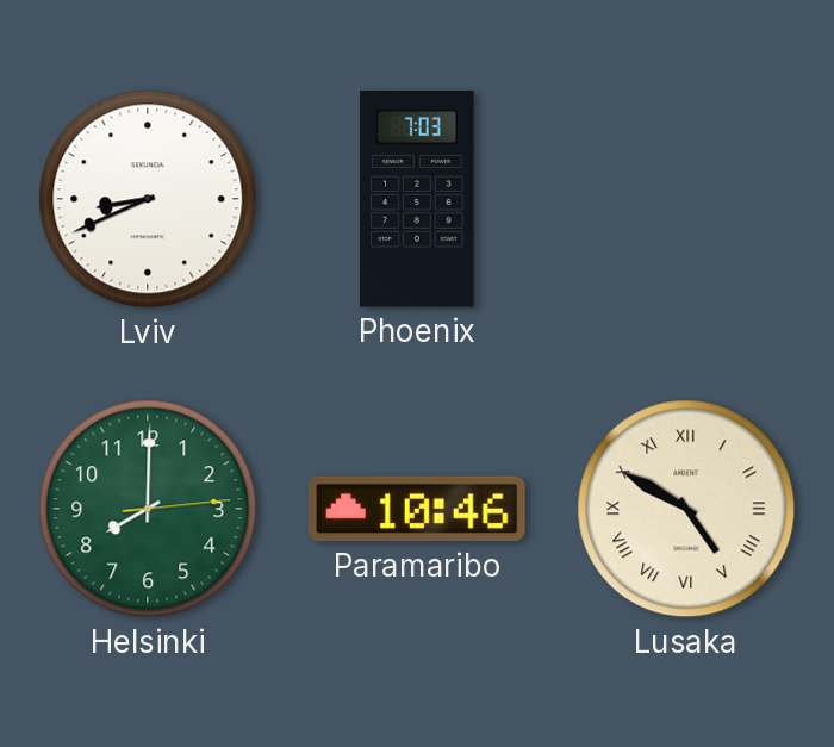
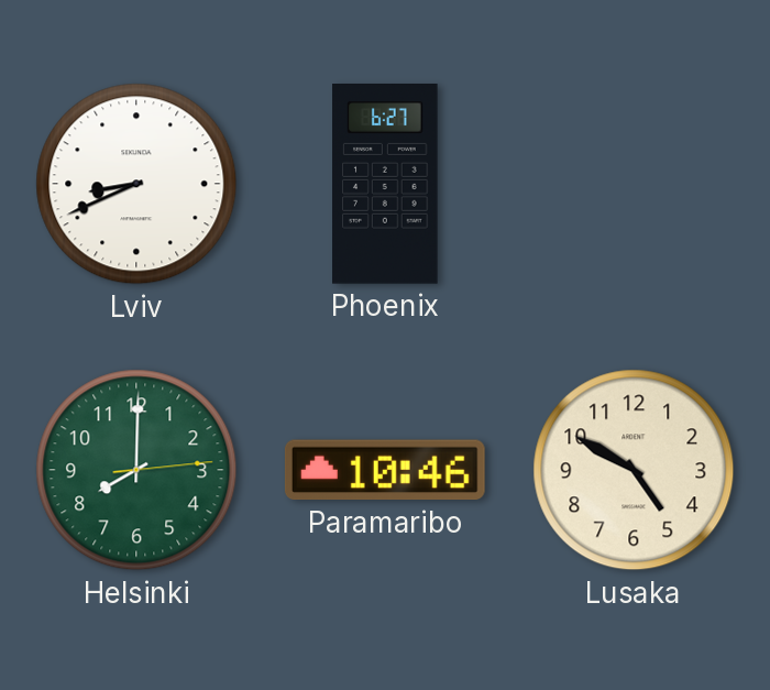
Phoenix: 7:03 -> 6:27 (385, 185)
Lusaka numerals: Roman -> Arabic (634, 470)
